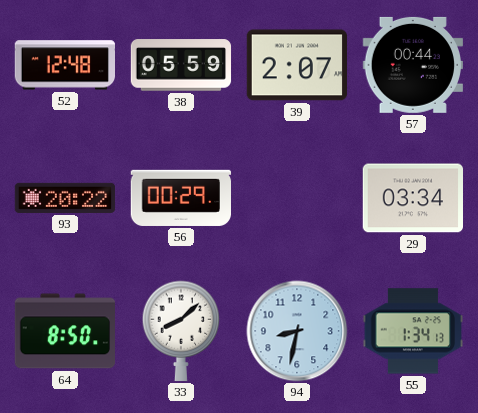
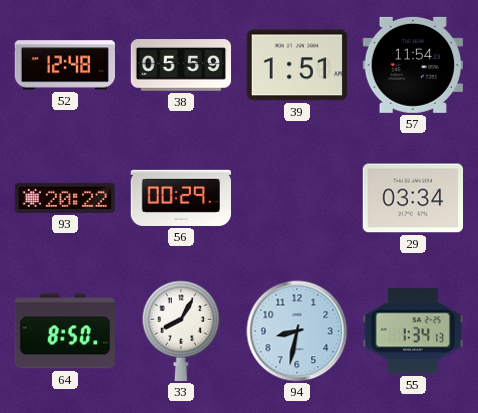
39: 2:07 -> 1:51 (296, 65)
57: 00:44 -> 11:54 (412, 65)
33: 8:08 -> 8:05 (181, 331)
